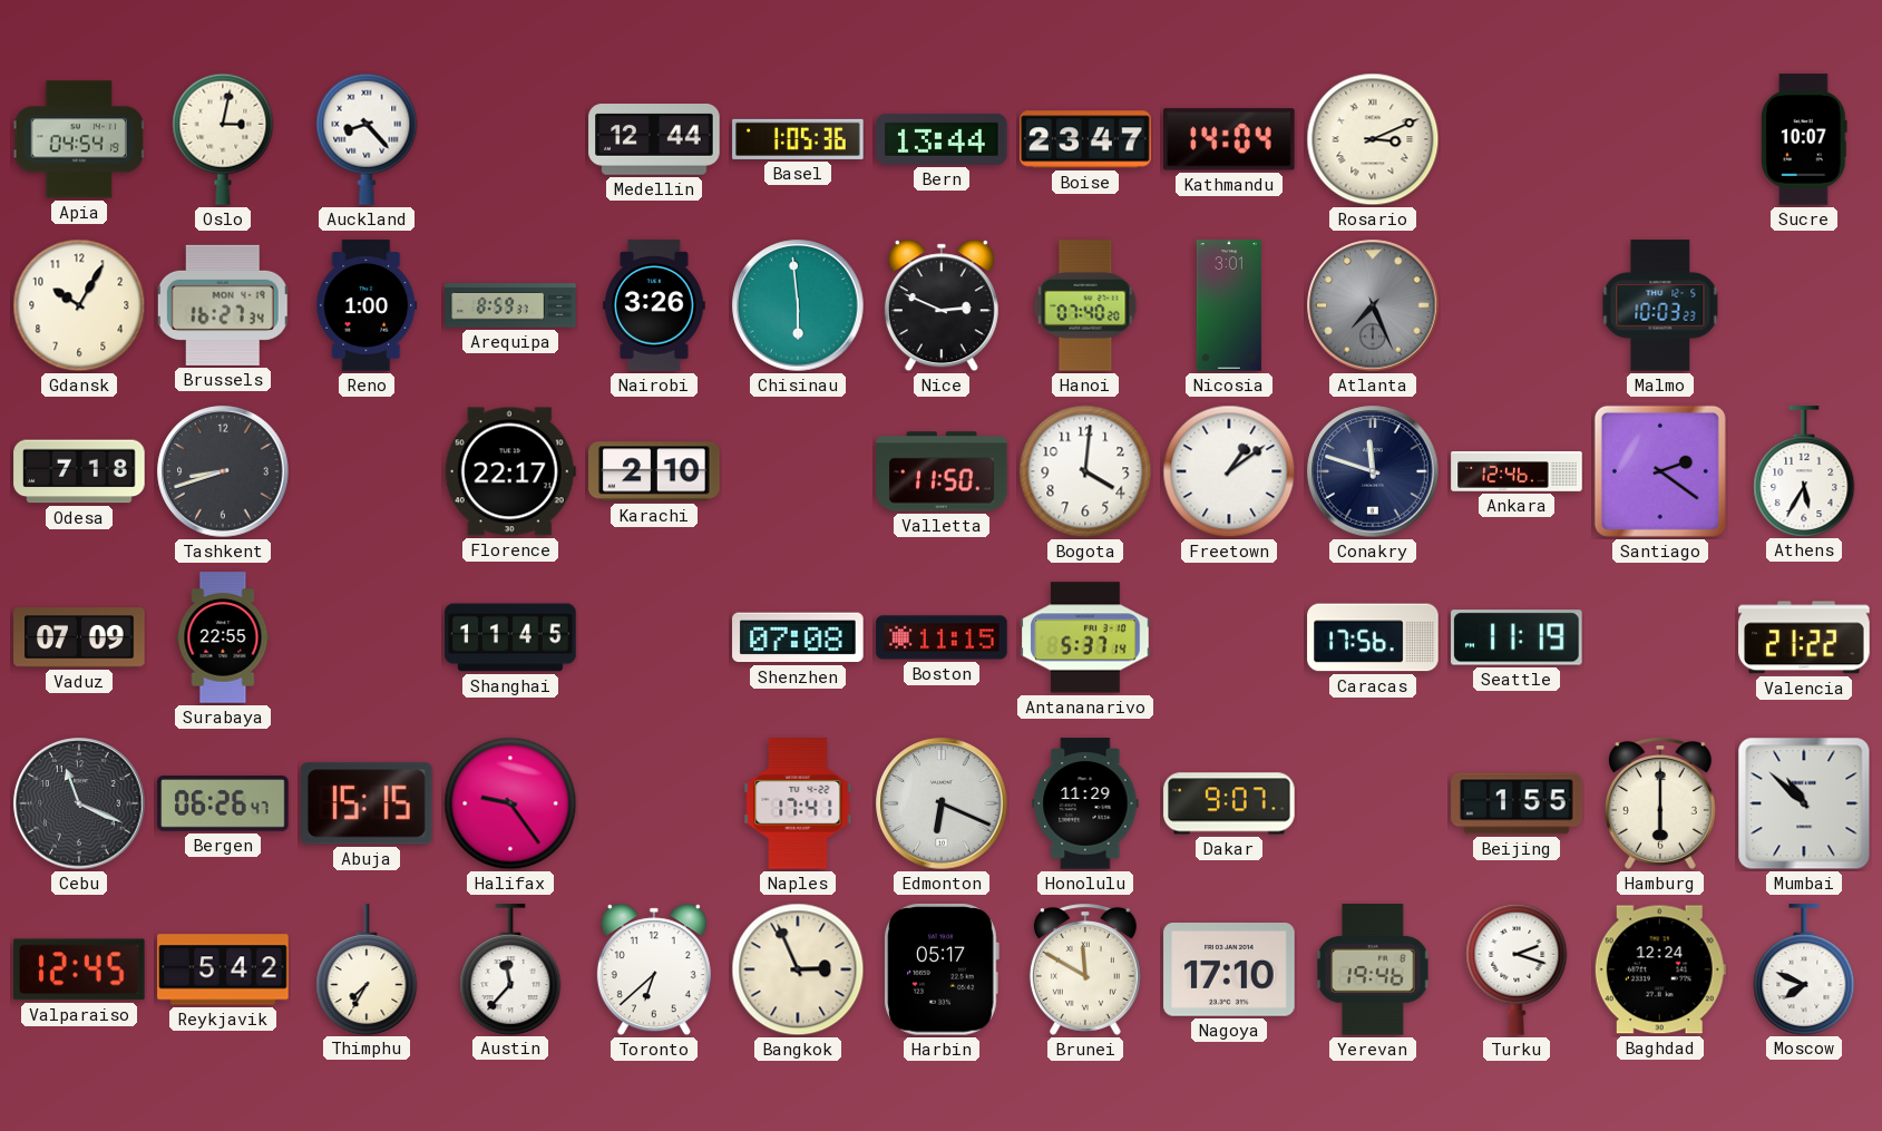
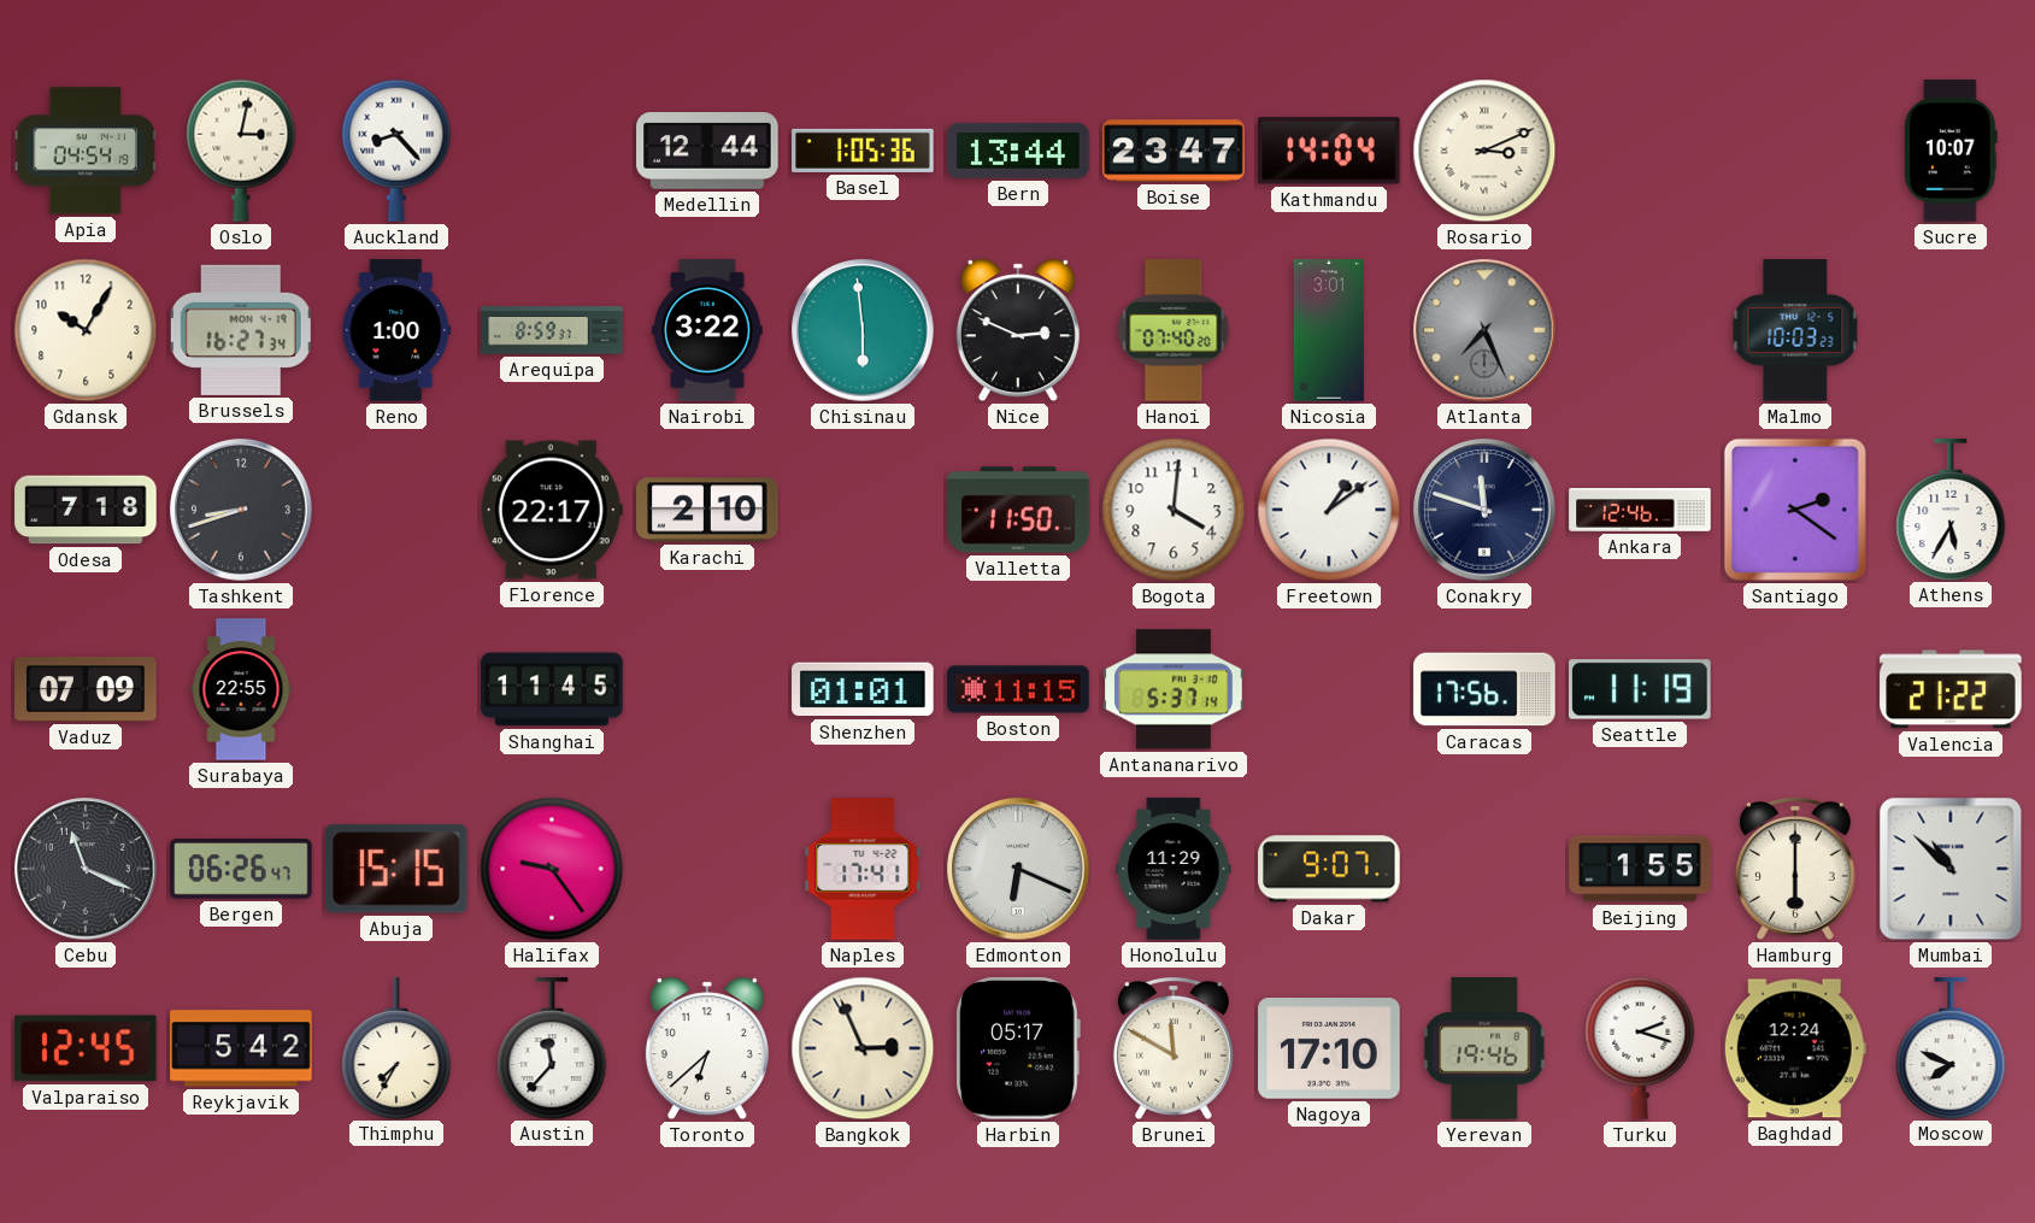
Nairobi: 3:26 -> 3:22 (708, 330)
Shenzhen: 07:08 -> 01:01 (863, 689)
